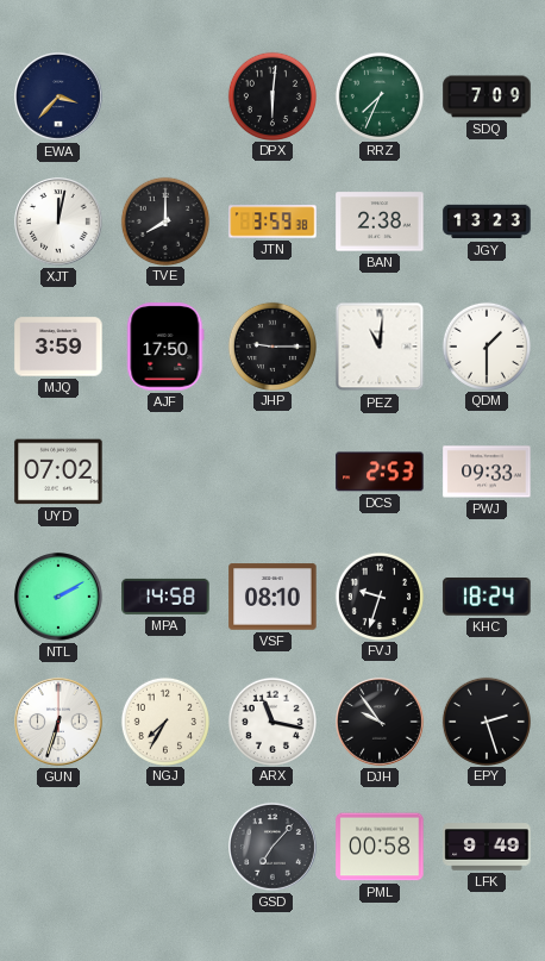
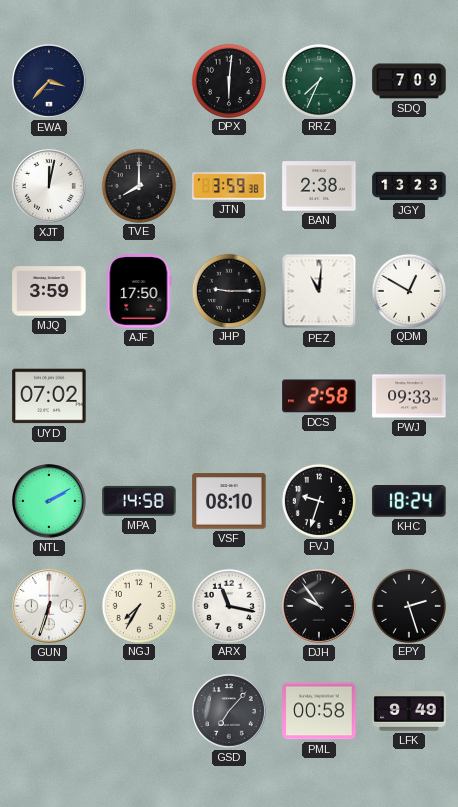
QDM: 1:30 -> 12:50 (408, 290)
DCS: 2:53 -> 2:58 (319, 396)
